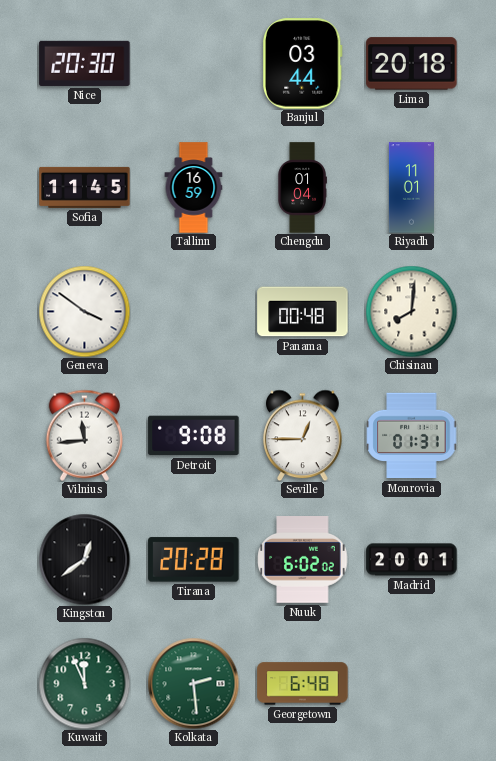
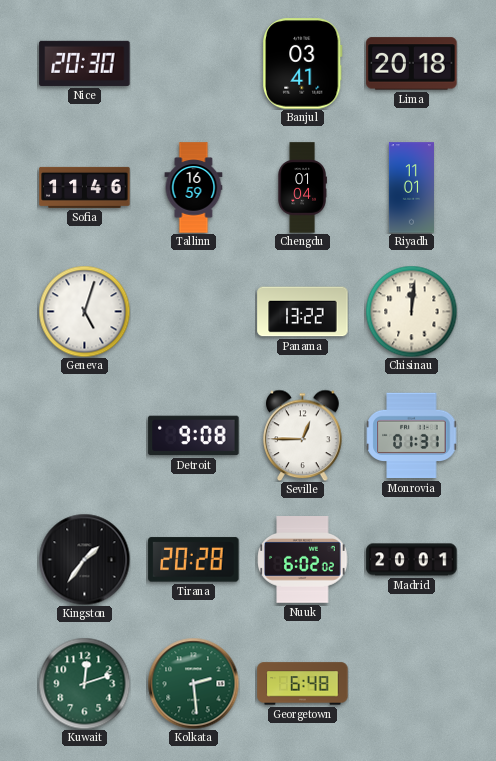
Banjul: 03:44 -> 03:41 (302, 64)
Sofia: 11:45 -> 11:46 (85, 187)
Geneva: 3:51 -> 5:03 (84, 311)
Panama: 00:48 -> 13:22 (303, 312)
Chisinau: 8:01 -> 12:01 (411, 311)
Vilnius: 11:44 -> none (84, 435)
Kingston: 12:39 -> 1:36 (84, 559)
Kuwait: 11:56 -> 12:12 (84, 683)
